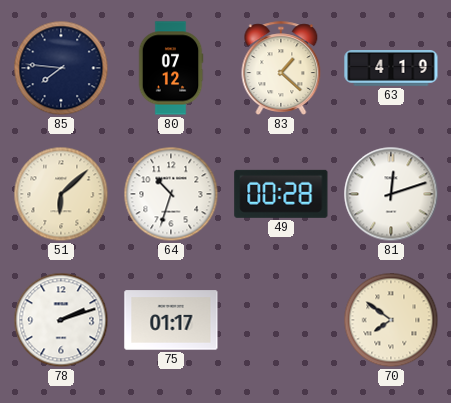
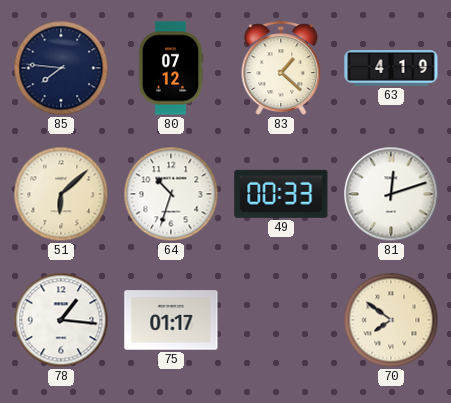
49: 00:28 -> 00:33 (281, 194)
78: 2:12 -> 1:16 (61, 320)
